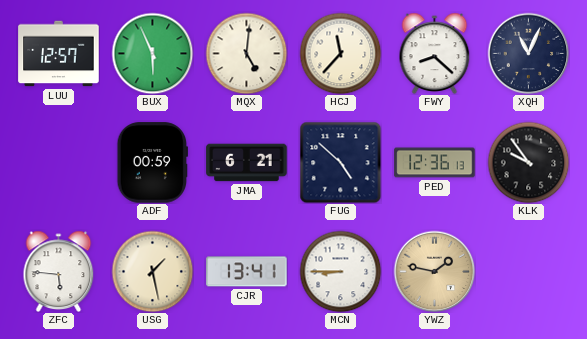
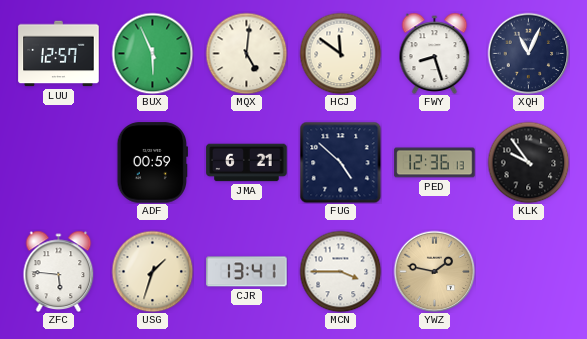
HCJ: 11:37 -> 11:51 (340, 53)
FWY: 8:22 -> 8:27 (435, 53)
USG: 1:28 -> 1:33 (152, 271)
MCN: 8:45 -> 3:45 (340, 271)
